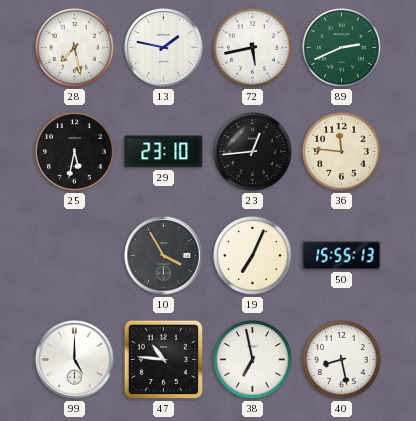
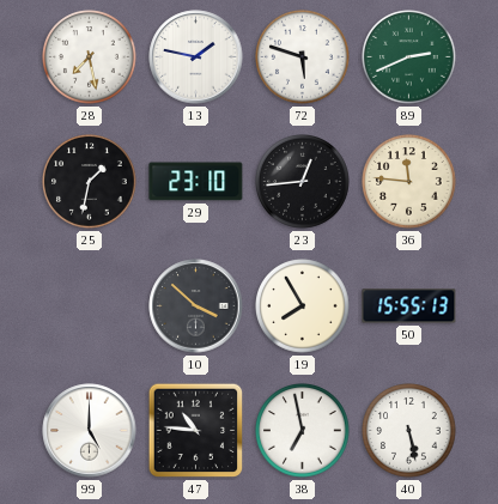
72: 5:43 -> 5:48 (303, 57)
25: 5:32 -> 1:32 (90, 182)
10: 3:55 -> 3:52 (196, 306)
19: 7:04 -> 7:55 (303, 306)
40: 8:28 -> 5:28 (409, 431)
